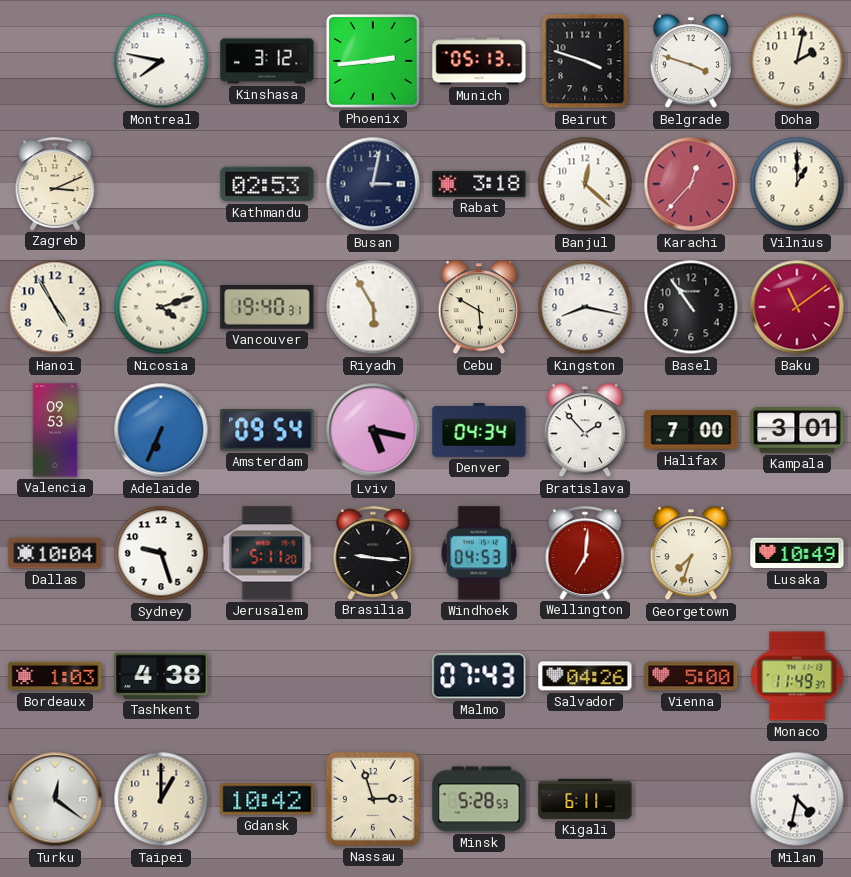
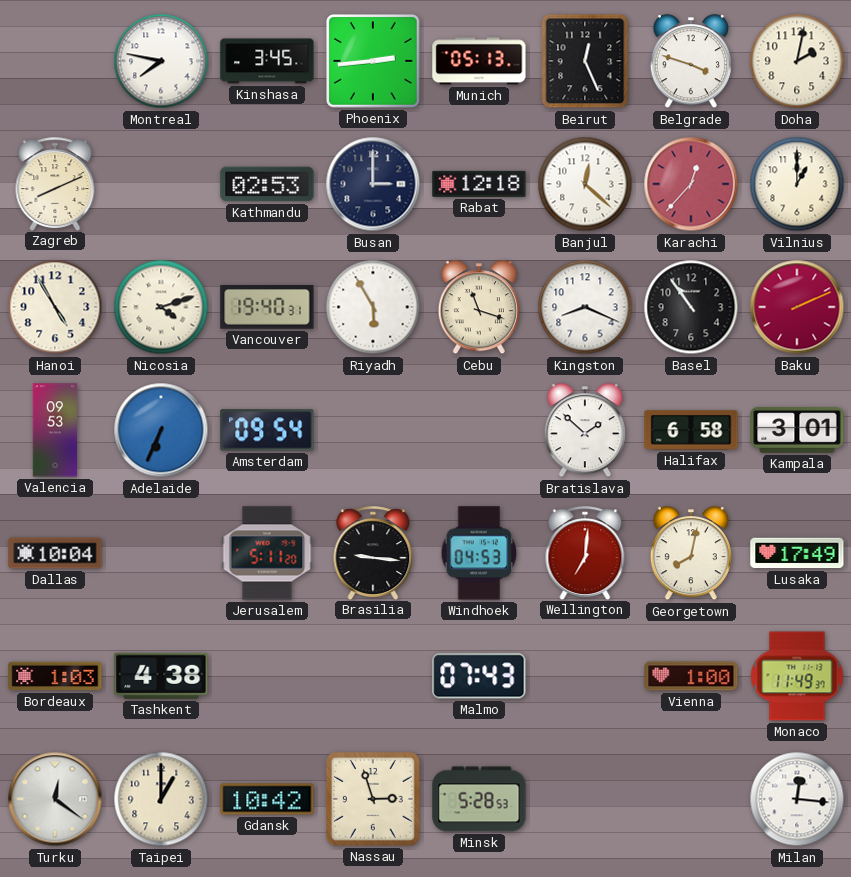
Kinshasa: 3:12 -> 3:45 (267, 61)
Beirut: 3:48 -> 12:26 (585, 61)
Zagreb: 3:11 -> 8:11 (55, 184)
Busan: 3:02 -> 3:00 (373, 184)
Rabat: 3:18 -> 12:18 (479, 184)
Cebu: 5:50 -> 11:18 (479, 308)
Kingston: 8:17 -> 8:19 (585, 307)
Baku: 11:09 -> 2:11 (797, 307)
Lviv: 5:17 -> none (373, 430)
Denver: 04:34 -> none (479, 430)
Bratislava: 1:53 -> 1:52 (585, 431)
Halifax: 7:00 -> 6:58 (691, 430)
Sydney: 9:27 -> none (161, 553)
Georgetown: 7:33 -> 8:02 (691, 554)
Lusaka: 10:49 -> 17:49 (797, 553)
Salvador: 04:26 -> none (585, 676)
Vienna: 5:00 -> 1:00 (691, 676)
Kigali: 6:11 -> none (585, 799)
Milan: 4:32 -> 12:16 (797, 799)
